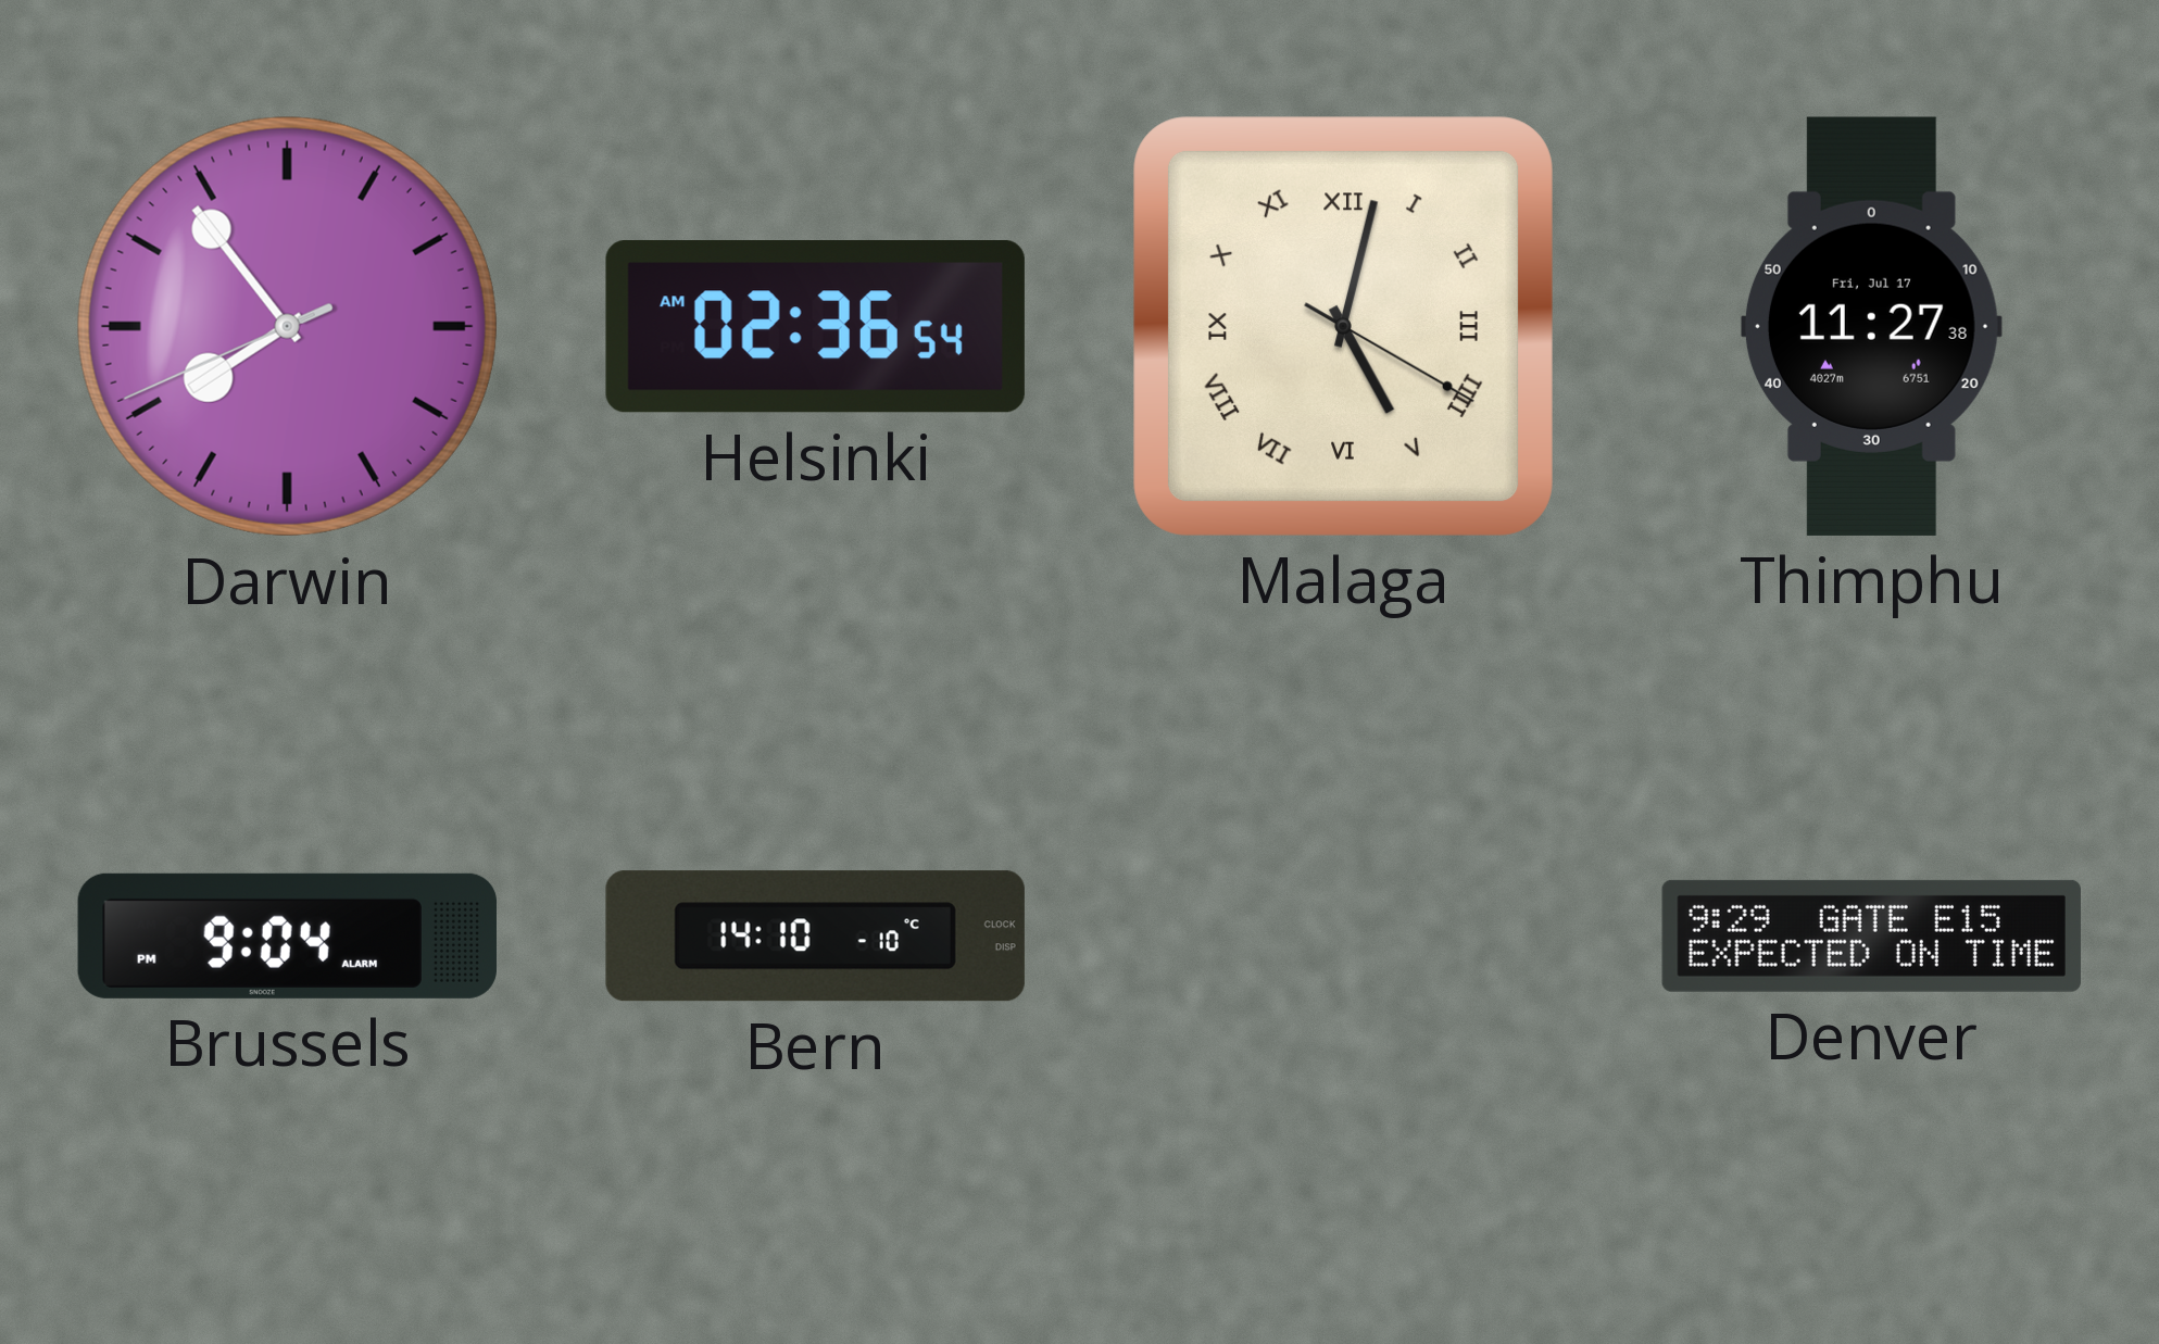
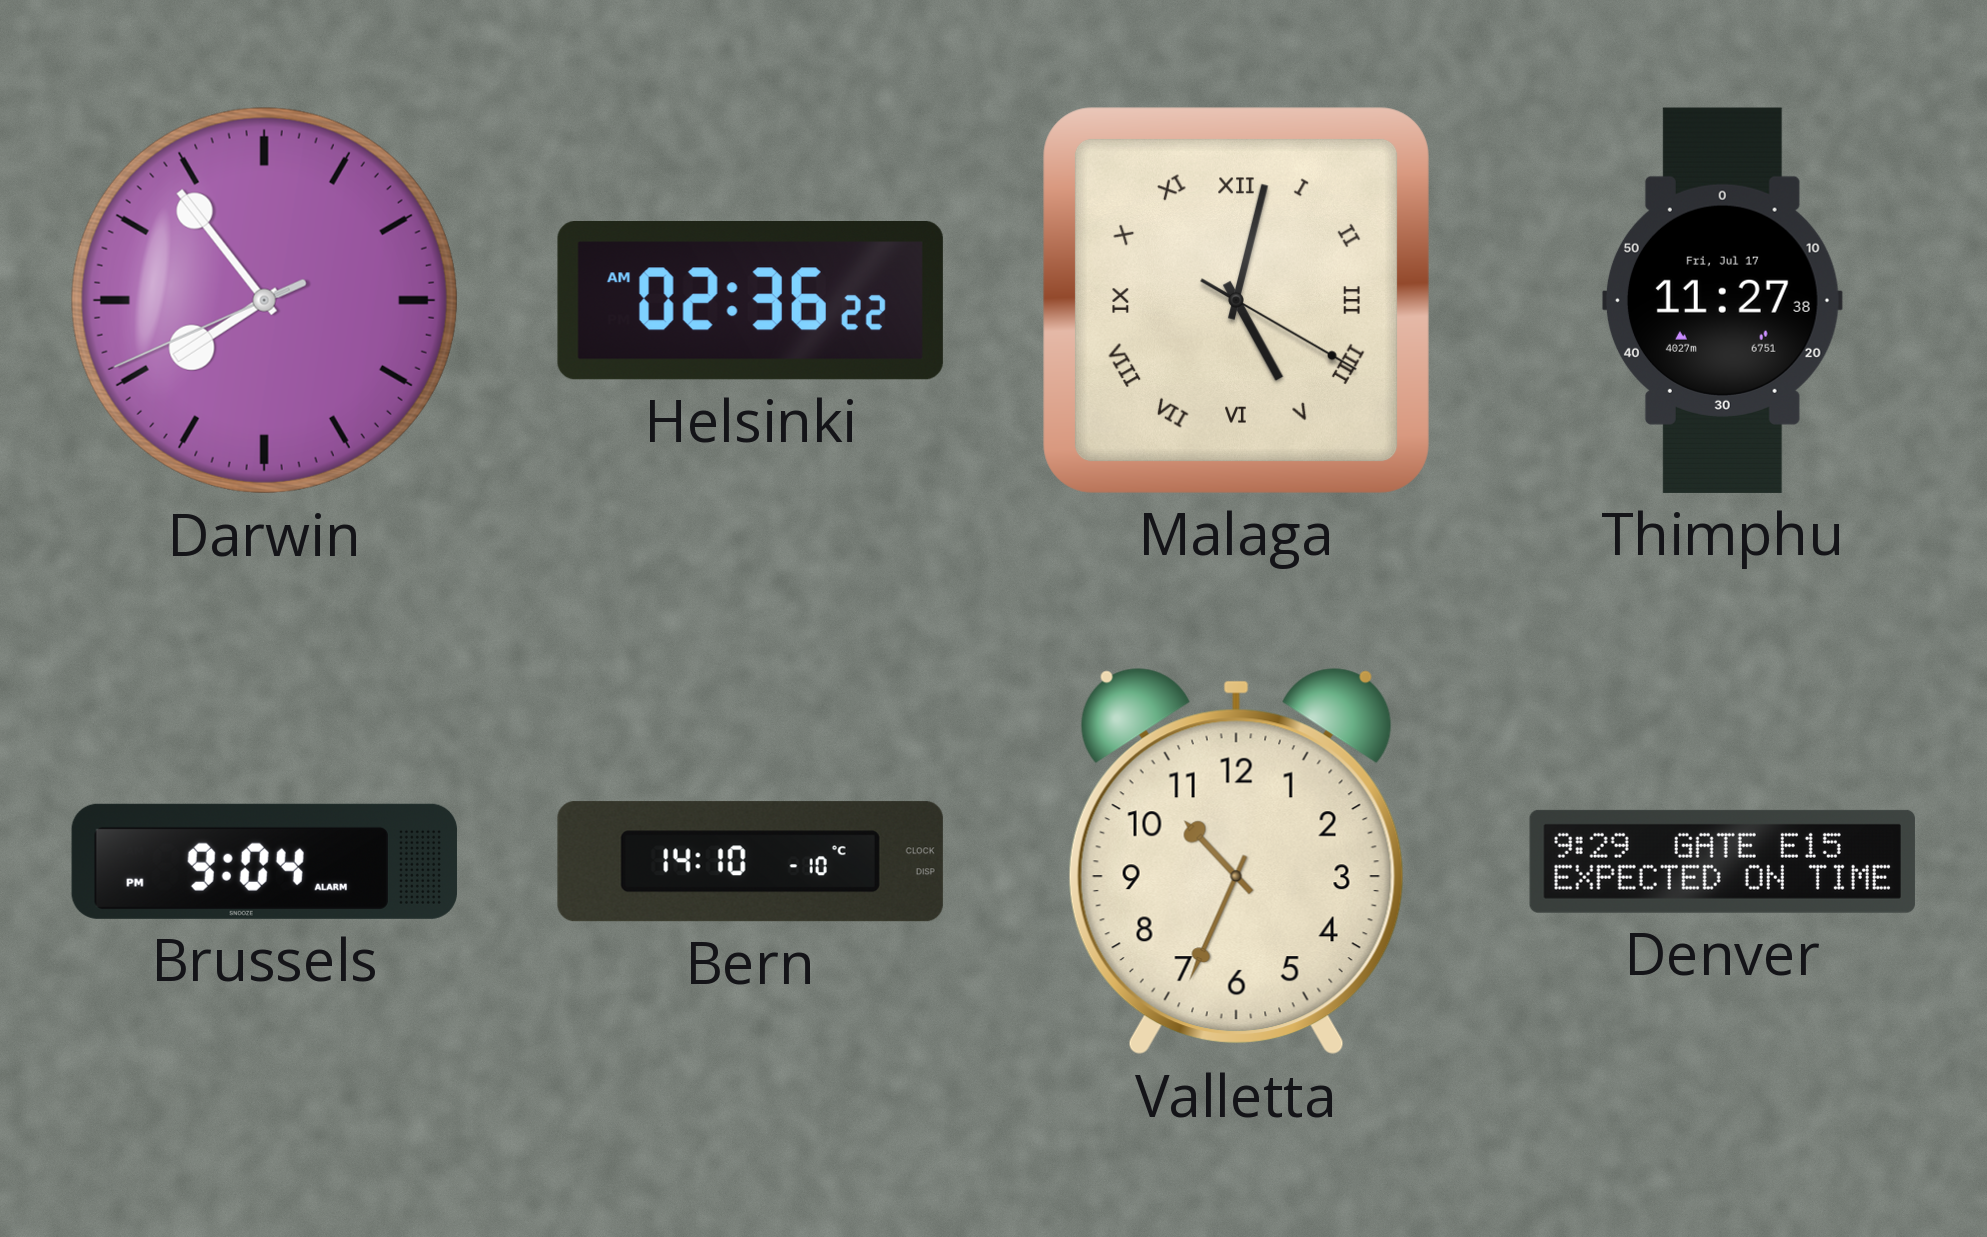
Helsinki: 02:36:54 AM -> 02:36:22 AM (750, 301)
Valletta: none -> 10:34 (1236, 861)
